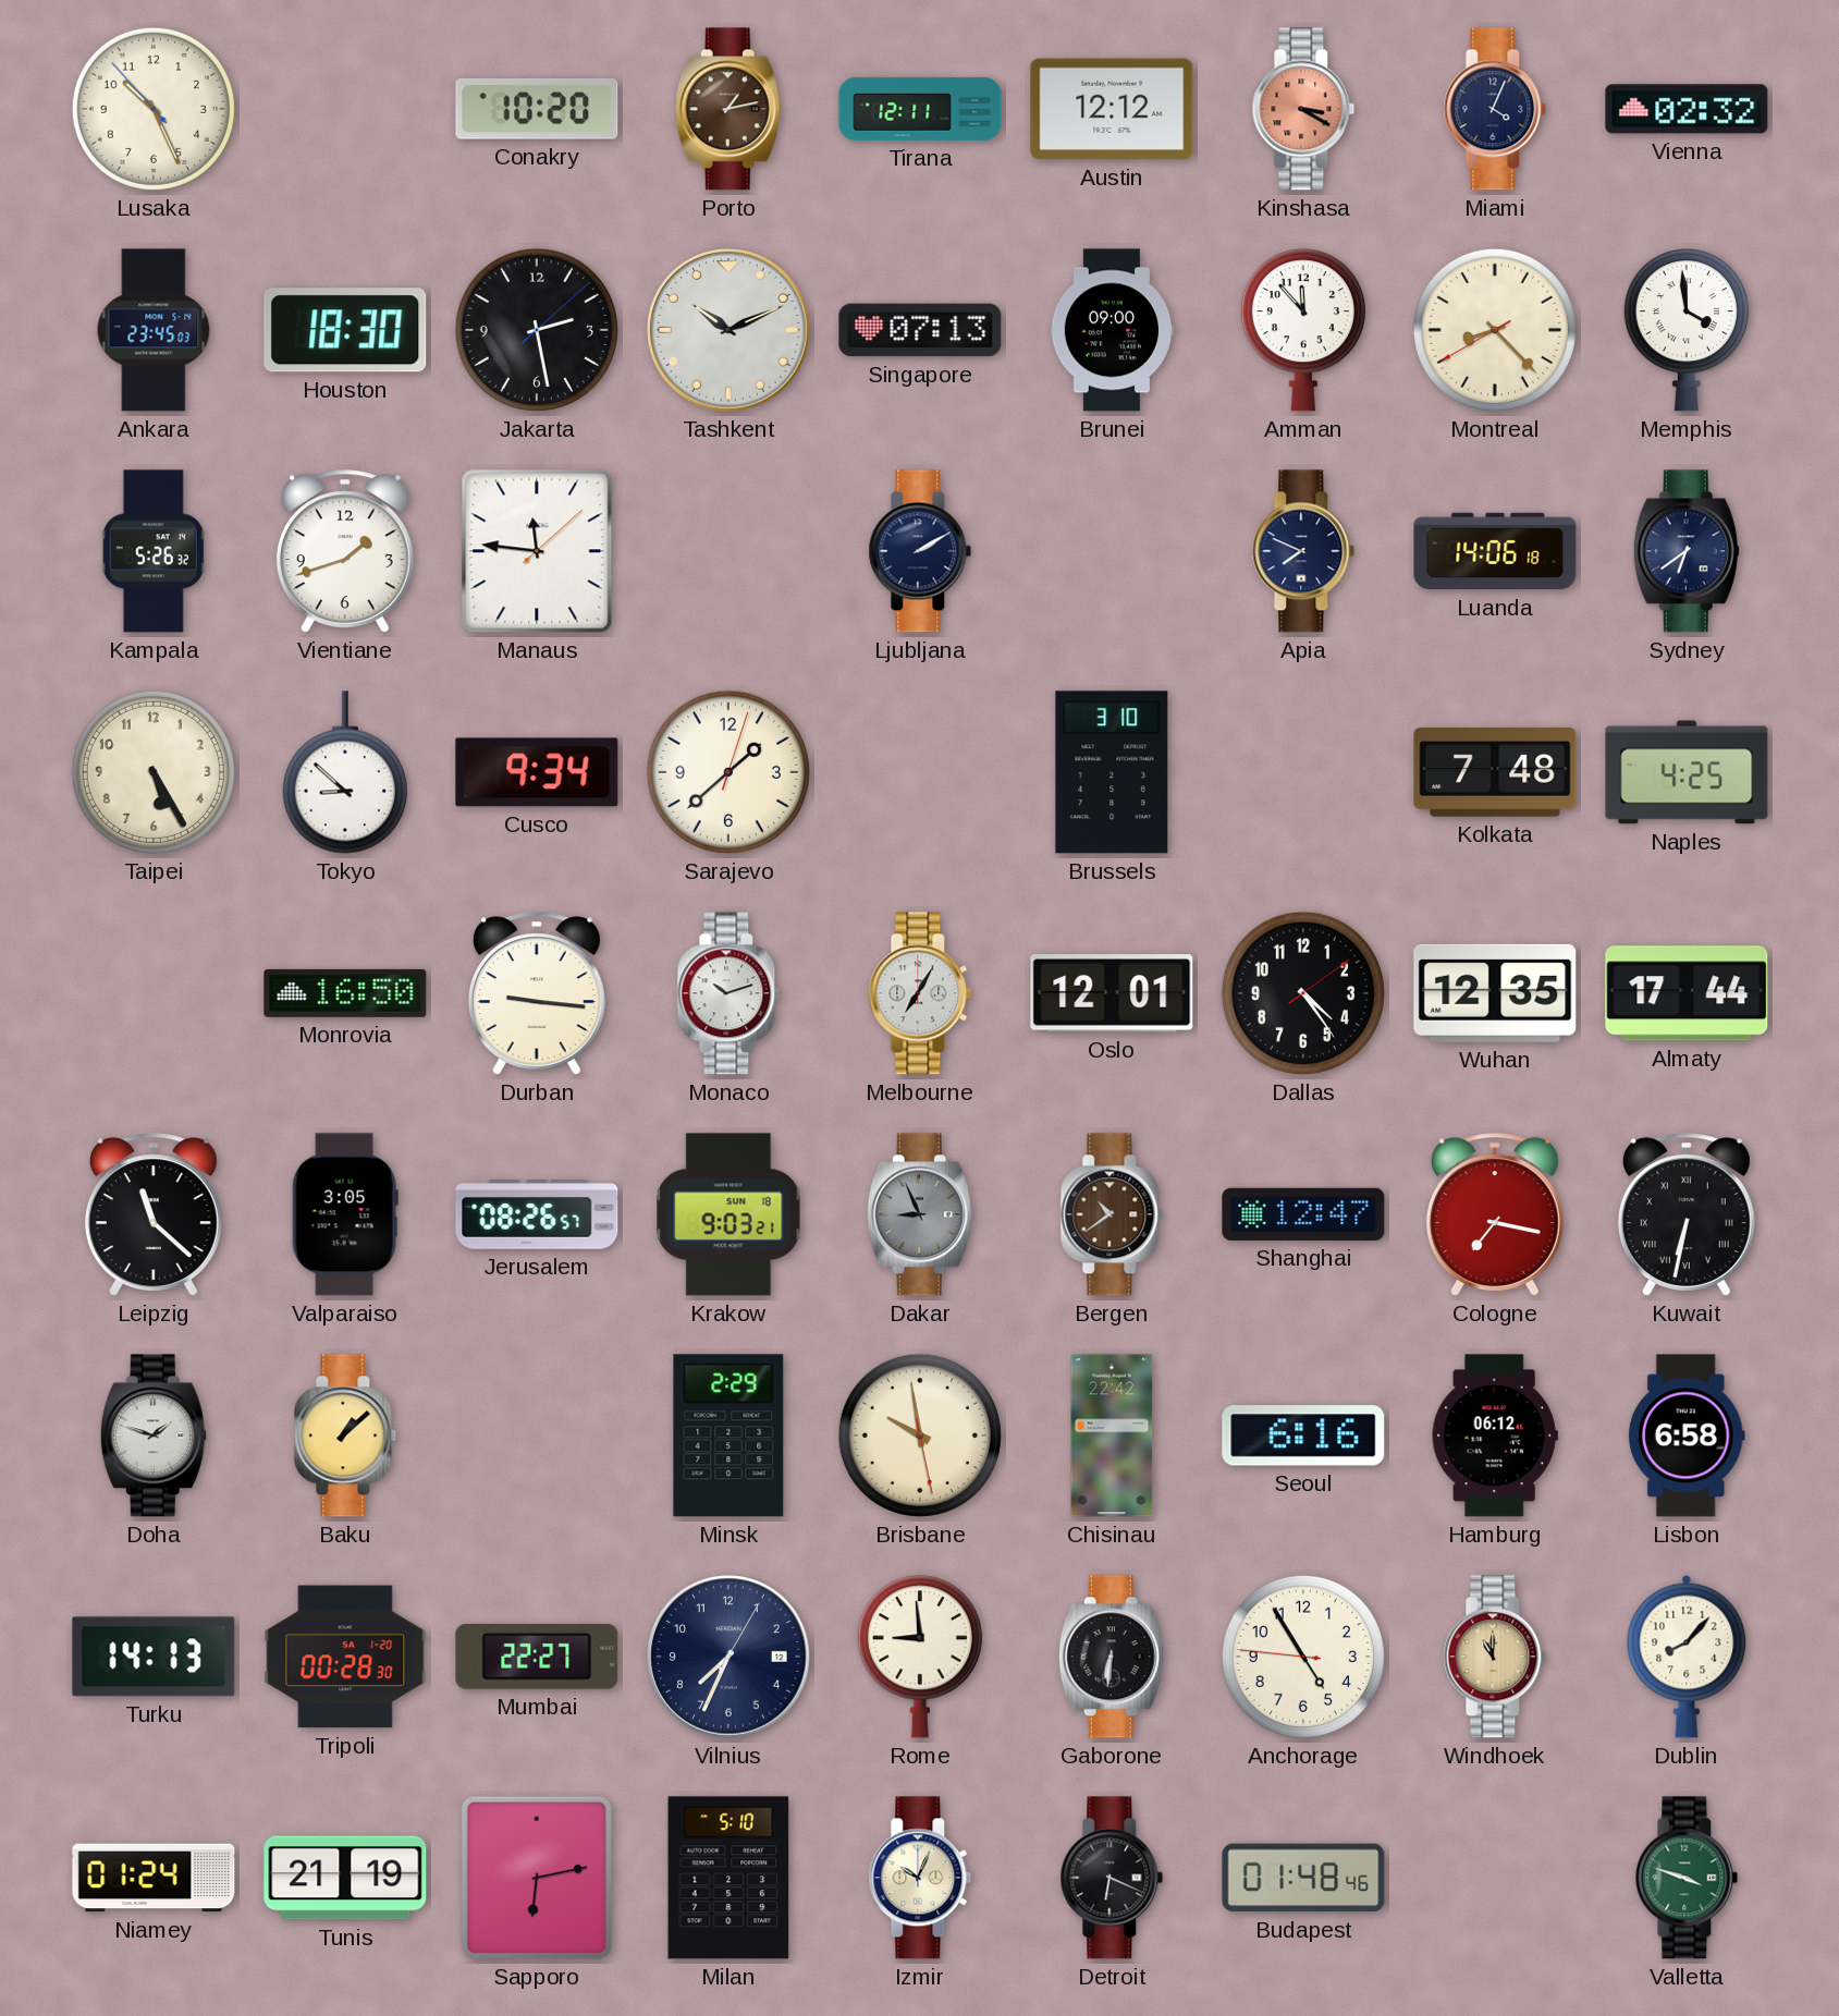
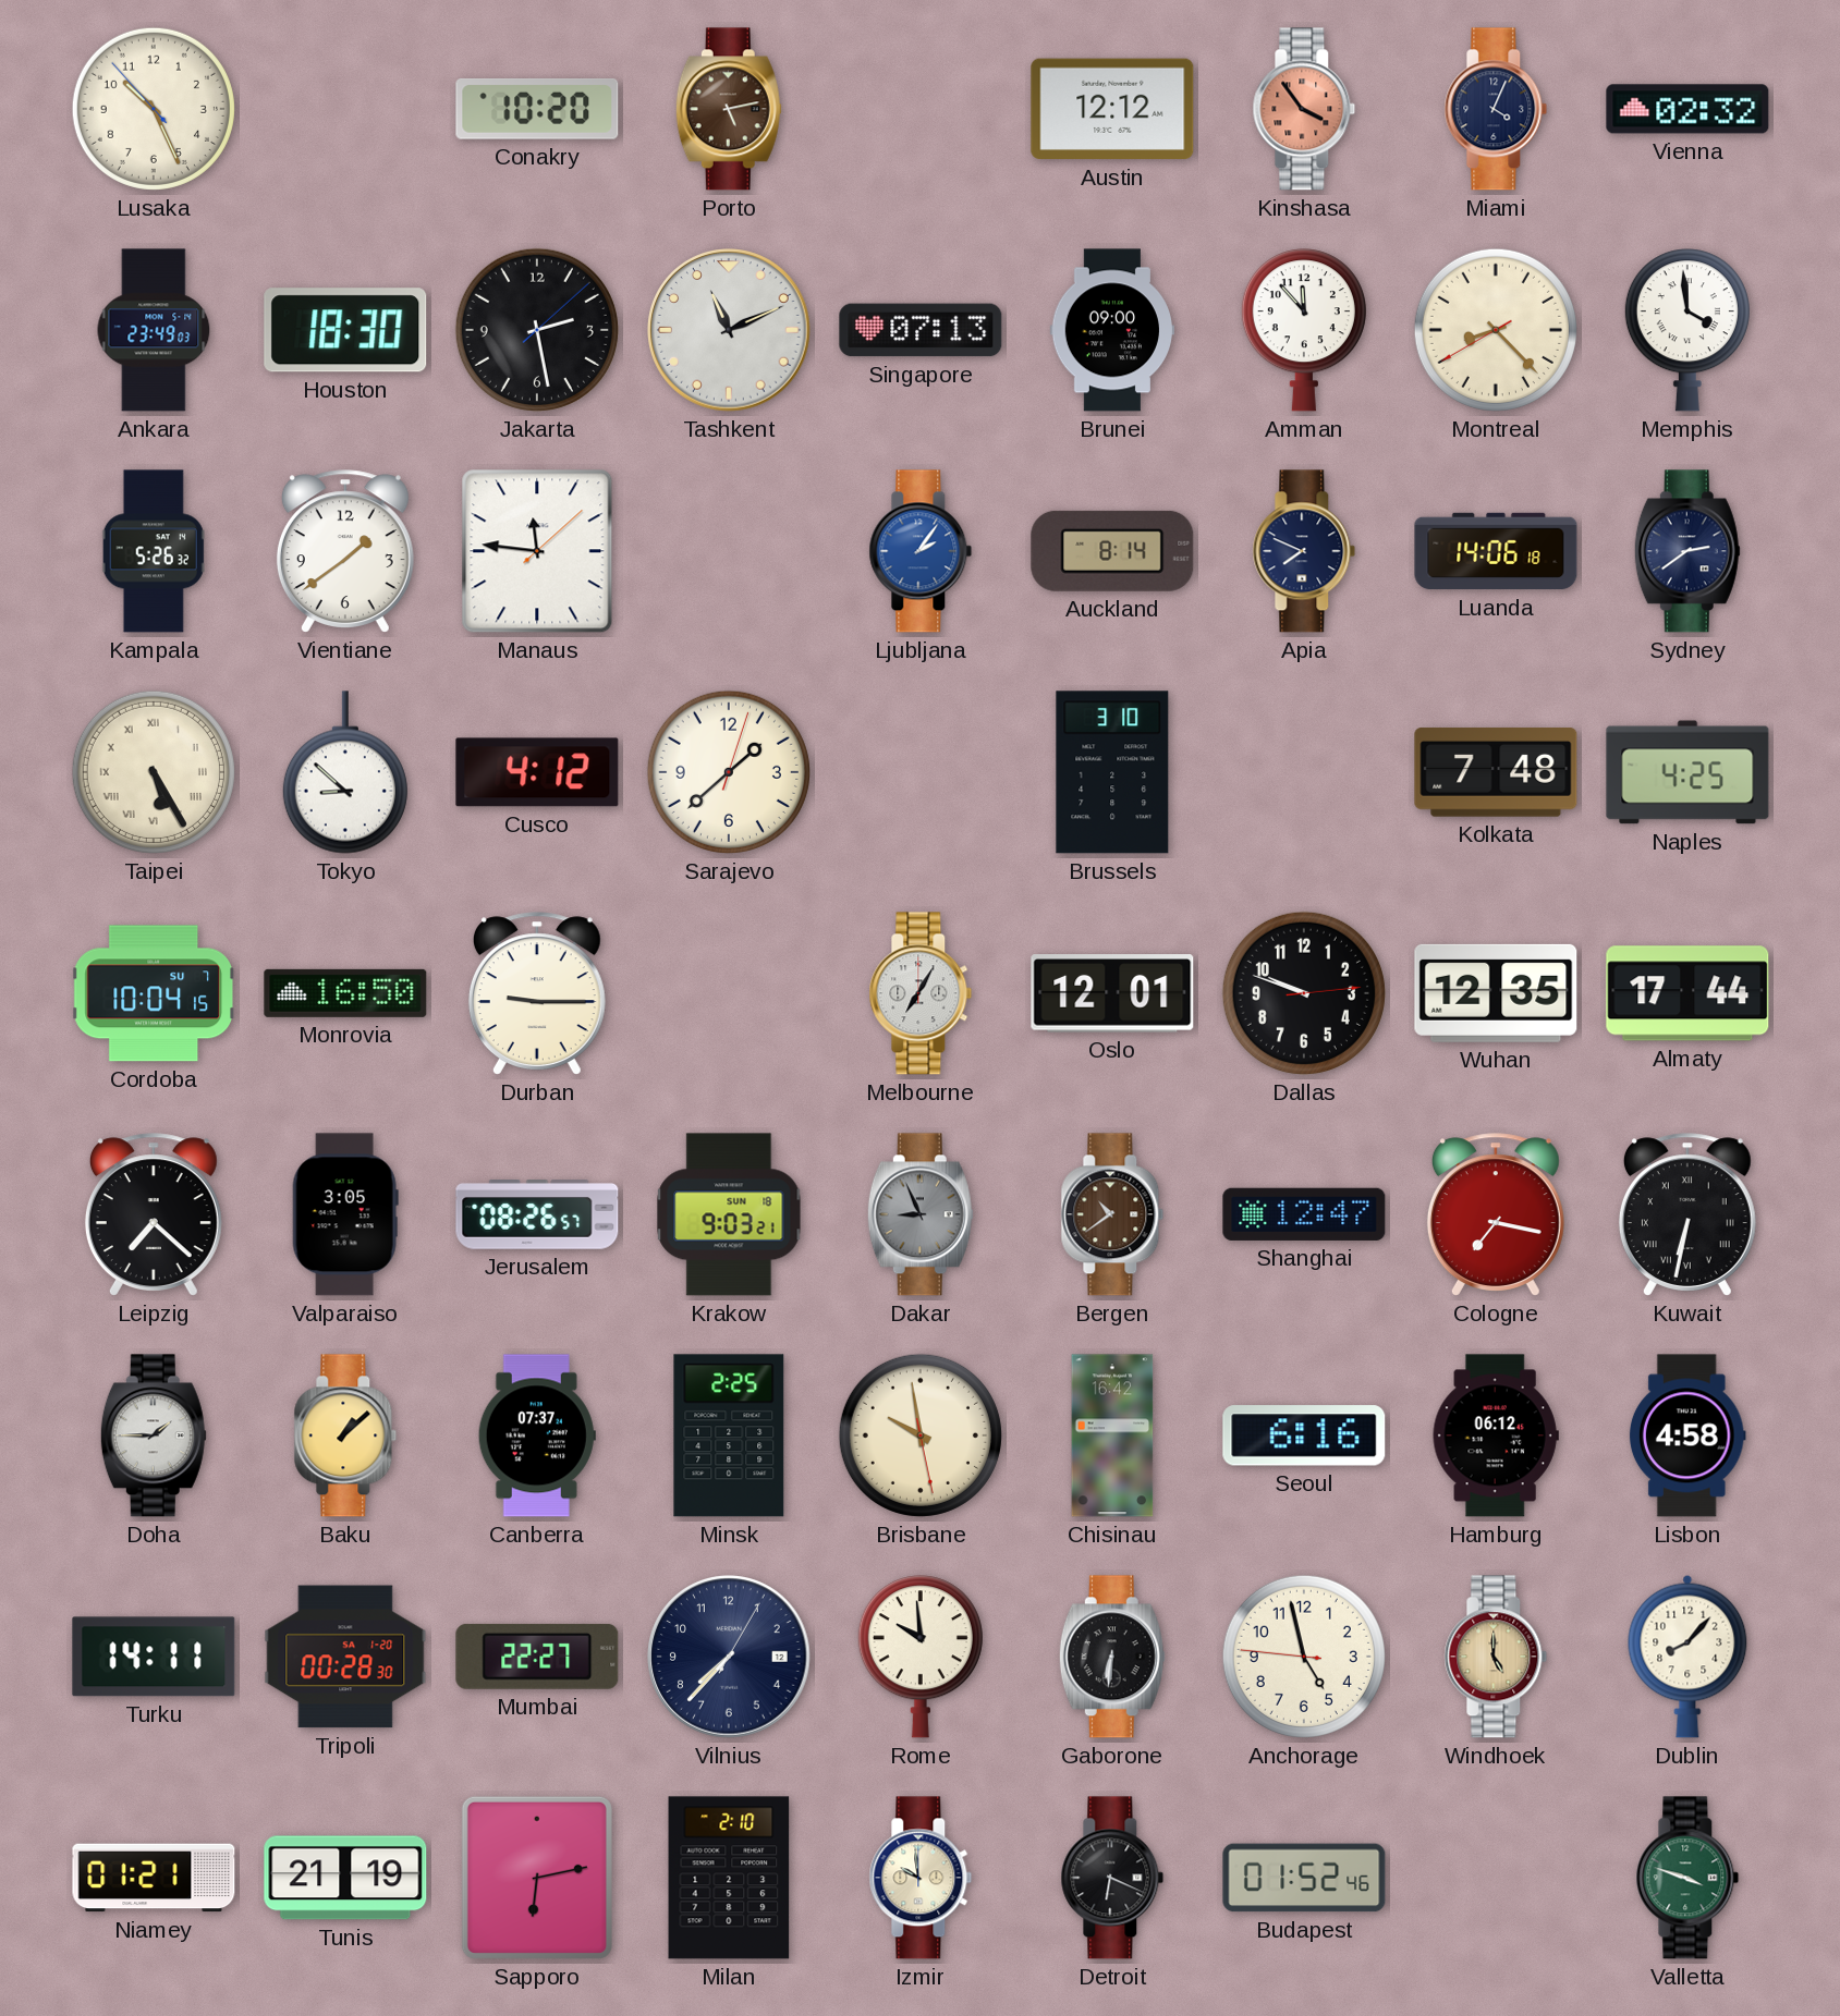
Porto: 1:13 -> 5:13 (729, 109)
Tirana: 12:11 -> none (920, 109)
Kinshasa: 3:20 -> 3:54 (1304, 109)
Ankara: 23:45 -> 23:49 (154, 330)
Tashkent: 10:11 -> 11:11 (729, 330)
Vientiane: 1:42 -> 1:39 (345, 551)
Ljubljana: 2:10 -> 2:06 (921, 551)
Ljubljana dial: navy -> blue (921, 551)
Auckland: none -> 8:14 (1112, 551)
Sydney: 6:39 -> 2:39 (1687, 551)
Taipei numerals: Arabic -> Roman (154, 772)
Cusco: 9:34 -> 4:12 (537, 772)
Cordoba: none -> 10:04 (154, 993)
Durban: 9:16 -> 9:15 (537, 993)
Monaco: 10:12 -> none (728, 993)
Dallas: 4:24 -> 9:48 (1304, 993)
Leipzig: 11:22 -> 7:22 (154, 1214)
Doha: 1:48 -> 1:45 (154, 1435)
Canberra: none -> 07:37 (537, 1435)
Minsk: 2:29 -> 2:25 (729, 1435)
Chisinau: 22:42 -> 16:42 (1112, 1435)
Lisbon: 6:58 -> 4:58 (1687, 1435)
Turku: 14:13 -> 14:11 (154, 1657)
Vilnius: 7:34 -> 7:37 (729, 1657)
Rome: 8:59 -> 9:59 (921, 1657)
Anchorage: 4:54 -> 4:57 (1304, 1657)
Windhoek: 11:00 -> 5:00 (1496, 1657)
Niamey: 01:24 -> 01:21 (154, 1878)
Milan: 5:10 -> 2:10 (729, 1878)
Izmir: 10:04 -> 9:59 (921, 1878)
Budapest: 01:48 -> 01:52 (1304, 1878)
